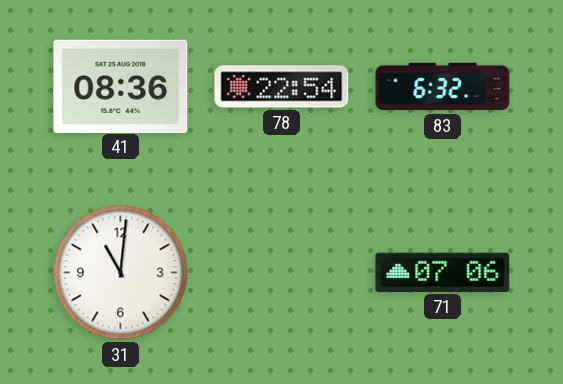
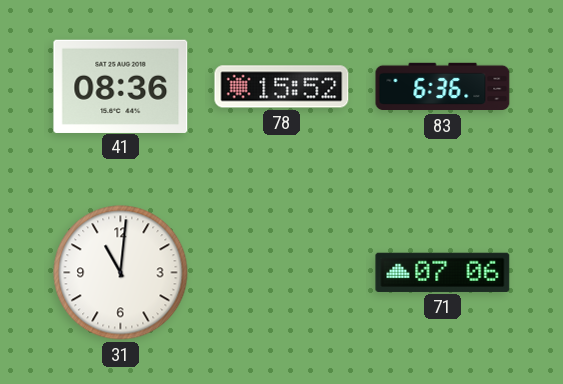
78: 22:54 -> 15:52 (282, 87)
83: 6:32 -> 6:36 (443, 87)
